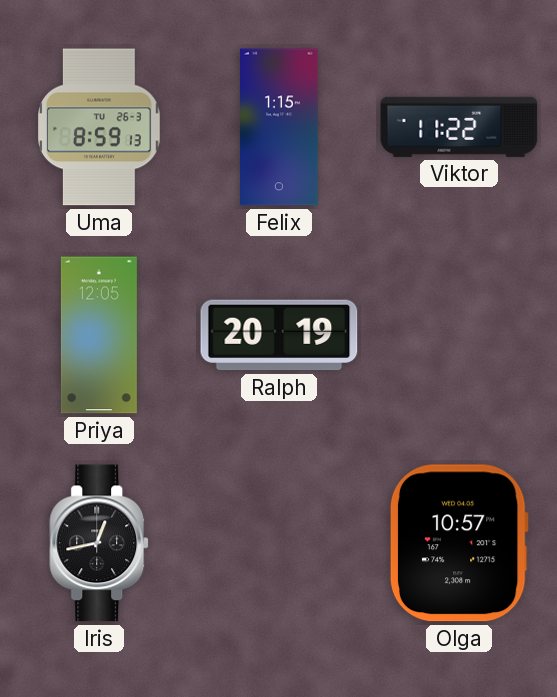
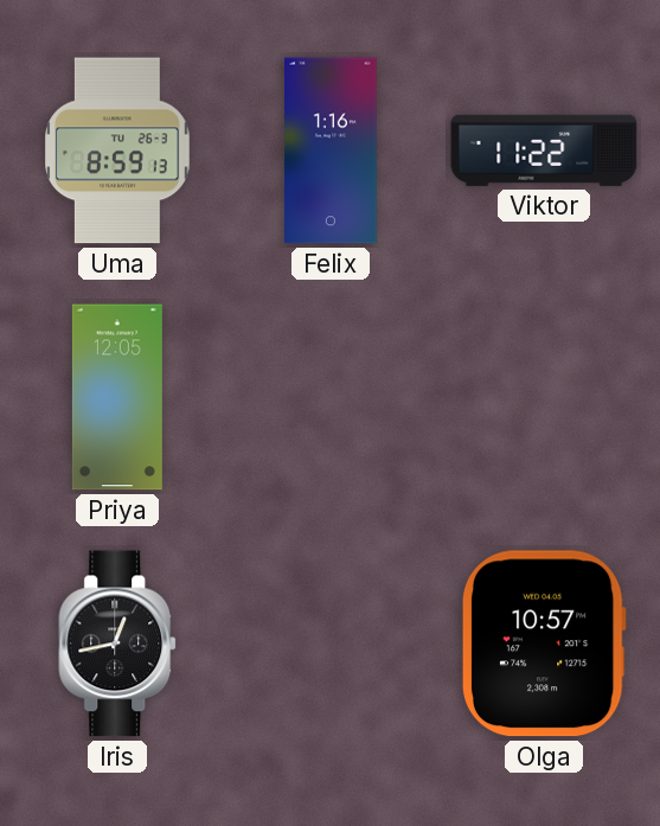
Felix: 1:15 -> 1:16 (331, 151)
Ralph: 20:19 -> none (279, 335)
